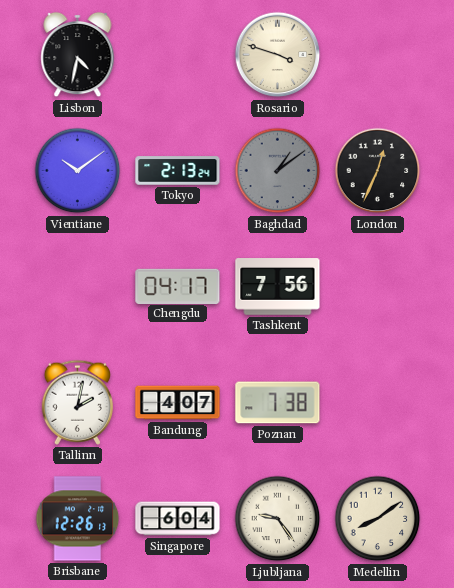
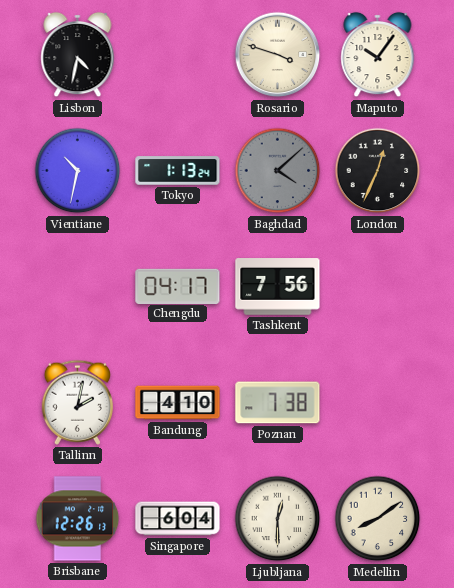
Maputo: none -> 10:06 (378, 55)
Vientiane: 10:09 -> 10:32 (78, 171)
Tokyo: 2:13 -> 1:13 (178, 171)
Baghdad: 1:09 -> 4:08 (278, 171)
Bandung: 4:07 -> 4:10 (178, 403)
Ljubljana: 9:24 -> 12:30 (278, 519)
